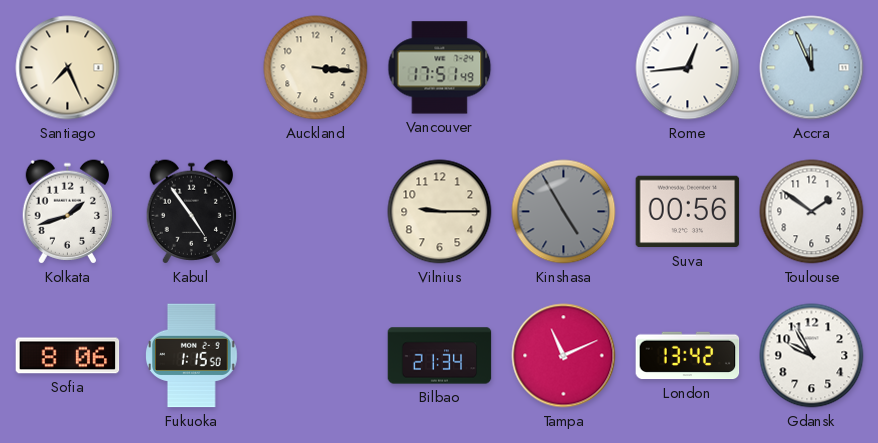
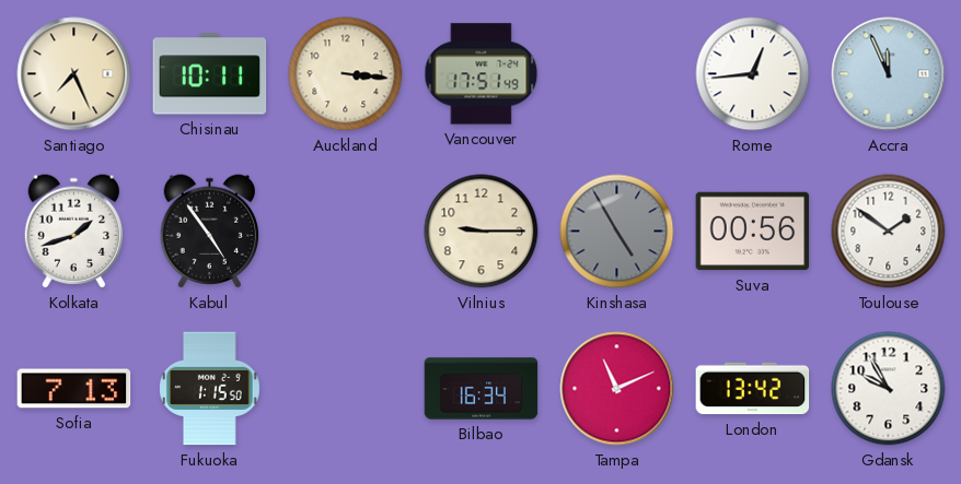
Chisinau: none -> 10:11 (210, 74)
Sofia: 8:06 -> 7:13 (74, 389)
Bilbao: 21:34 -> 16:34 (482, 389)
